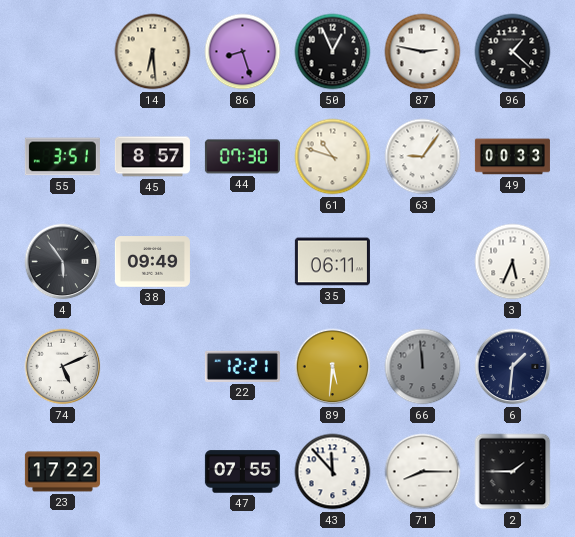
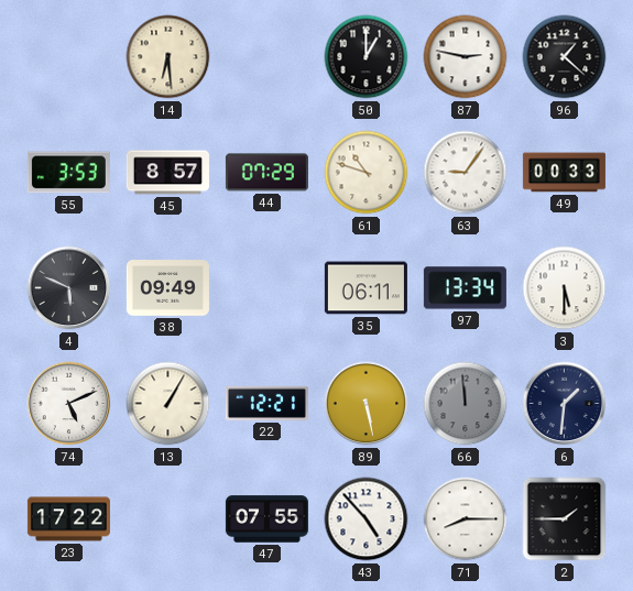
86: 8:27 -> none (243, 52)
50: 12:56 -> 1:00 (367, 57)
55: 3:51 -> 3:53 (68, 173)
44: 07:30 -> 07:29 (266, 173)
4: 5:54 -> 5:49 (69, 288)
97: none -> 13:34 (465, 288)
3: 5:34 -> 5:30 (565, 288)
13: none -> 1:05 (168, 404)
89: 5:31 -> 5:28 (367, 404)
43: 11:53 -> 4:53 (367, 519)
